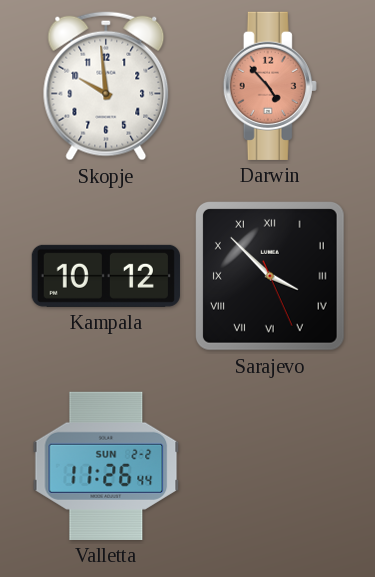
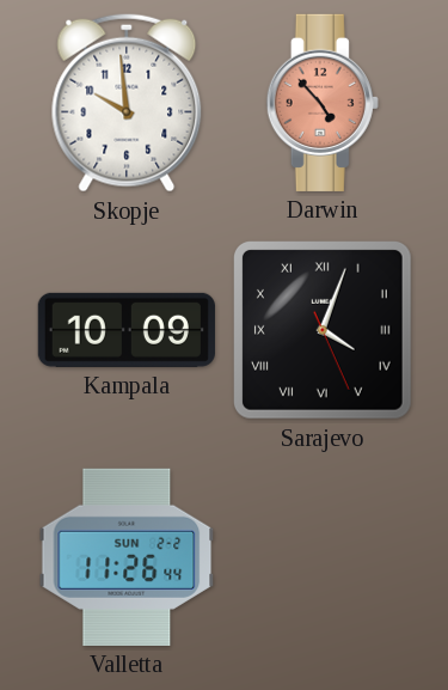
Kampala: 10:12 -> 10:09 (127, 330)
Sarajevo: 3:52 -> 4:03 (323, 330)
